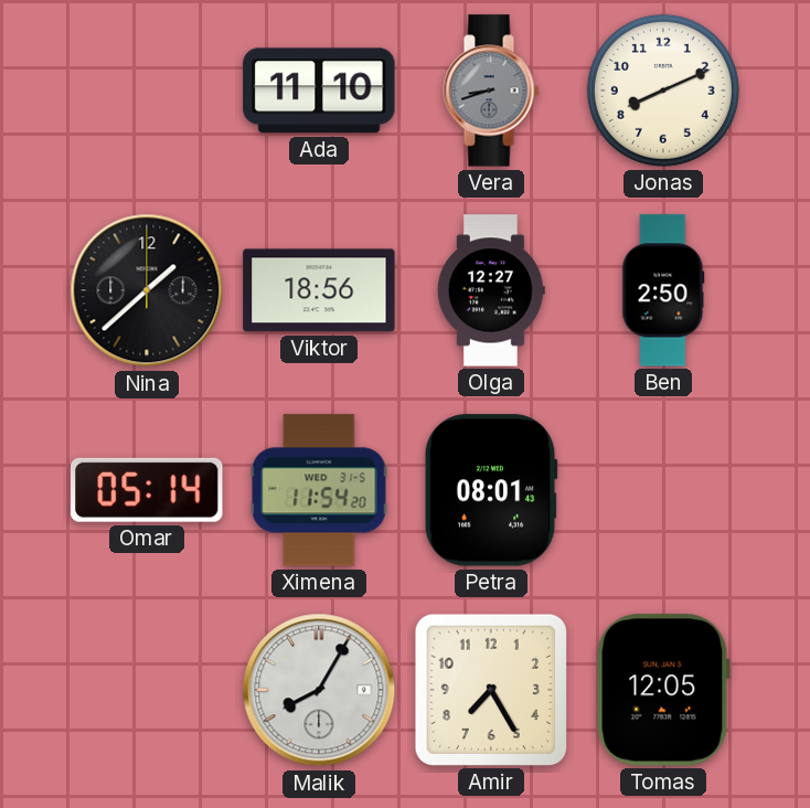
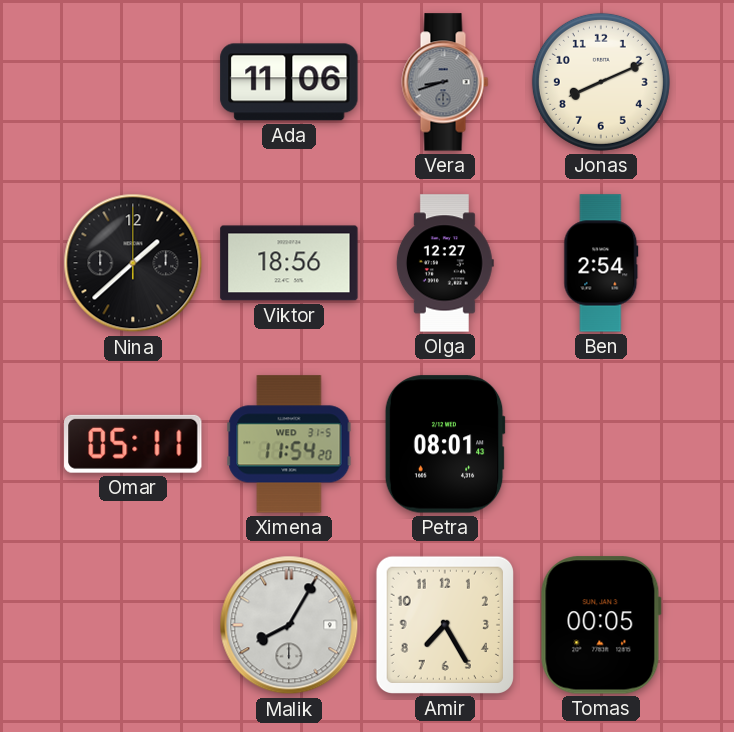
Ada: 11:10 -> 11:06 (289, 82)
Ben: 2:50 -> 2:54 (601, 263)
Omar: 05:14 -> 05:11 (133, 444)
Tomas: 12:05 -> 00:05 (601, 625)
